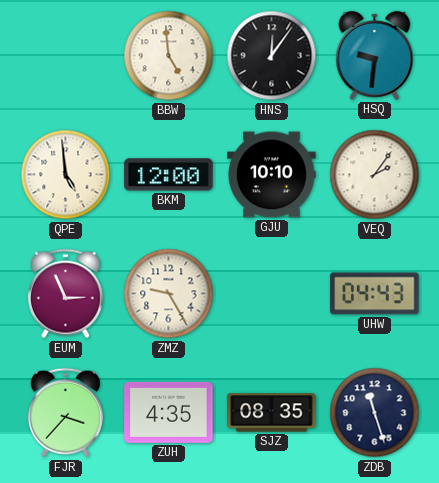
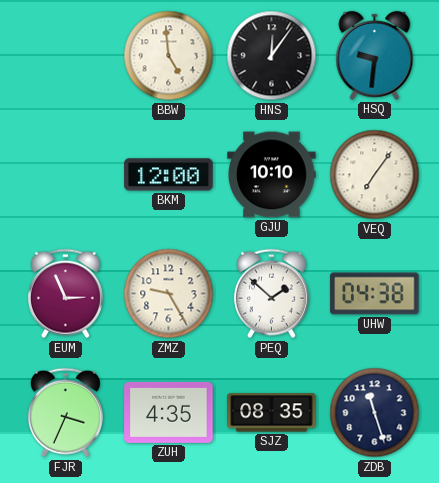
QPE: 4:59 -> none (66, 175)
VEQ: 2:06 -> 7:06 (375, 175)
PEQ: none -> 1:52 (271, 294)
UHW: 04:43 -> 04:38 (375, 294)
FJR: 3:37 -> 3:34 (65, 413)
